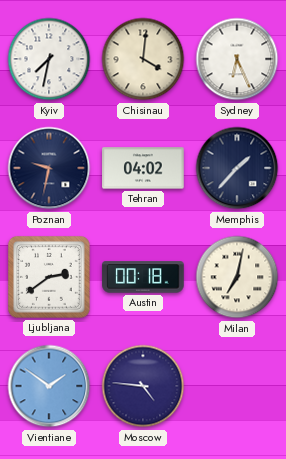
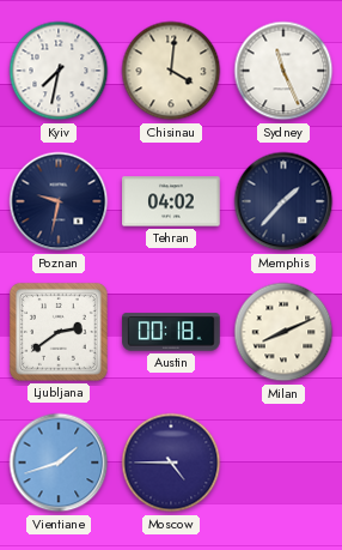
Sydney: 6:26 -> 11:26 (283, 71)
Milan: 7:02 -> 8:11 (283, 332)
Vientiane: 1:51 -> 1:42 (59, 463)
Moscow: 4:46 -> 4:45 (171, 463)
